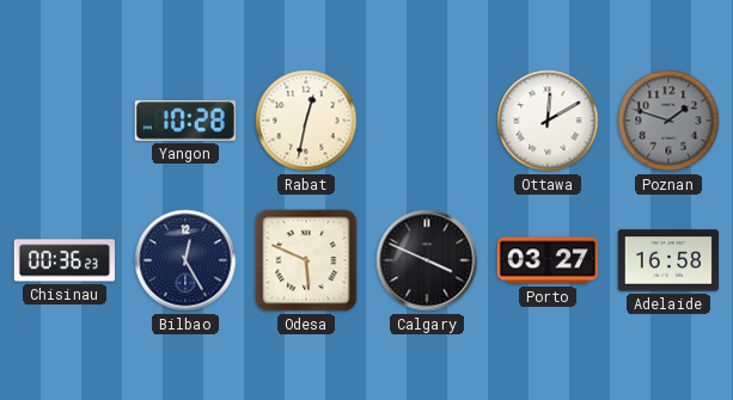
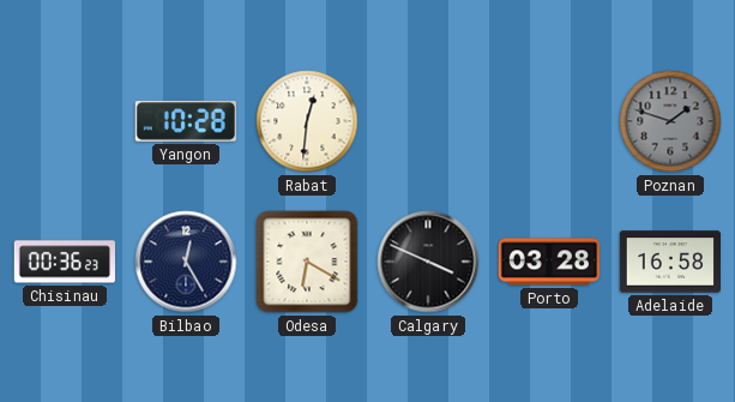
Rabat: 12:32 -> 12:31 (307, 121)
Ottawa: 12:10 -> none (548, 121)
Odesa: 5:49 -> 6:20 (307, 262)
Porto: 03:27 -> 03:28 (548, 262)
